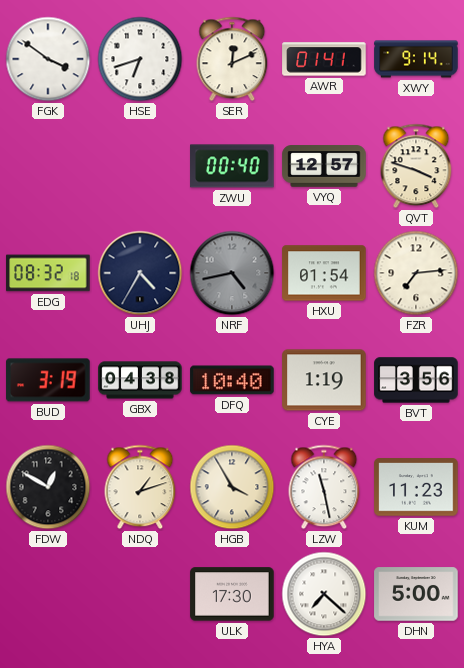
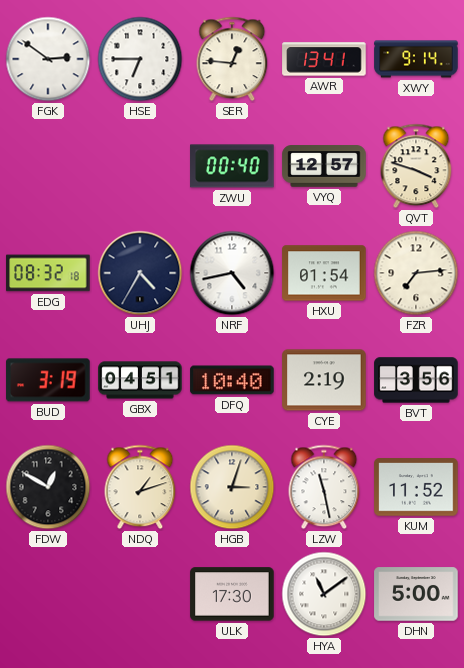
FGK: 3:51 -> 2:51 (48, 59)
HSE: 6:42 -> 6:45 (140, 59)
SER: 12:11 -> 12:46 (232, 59)
AWR: 01:41 -> 13:41 (324, 59)
NRF dial: grey -> white (232, 273)
GBX: 04:38 -> 04:51 (140, 380)
CYE: 1:19 -> 2:19 (324, 380)
HGB: 3:55 -> 3:03 (232, 487)
KUM: 11:23 -> 11:52 (416, 487)
HYA: 7:22 -> 11:09 (324, 594)
